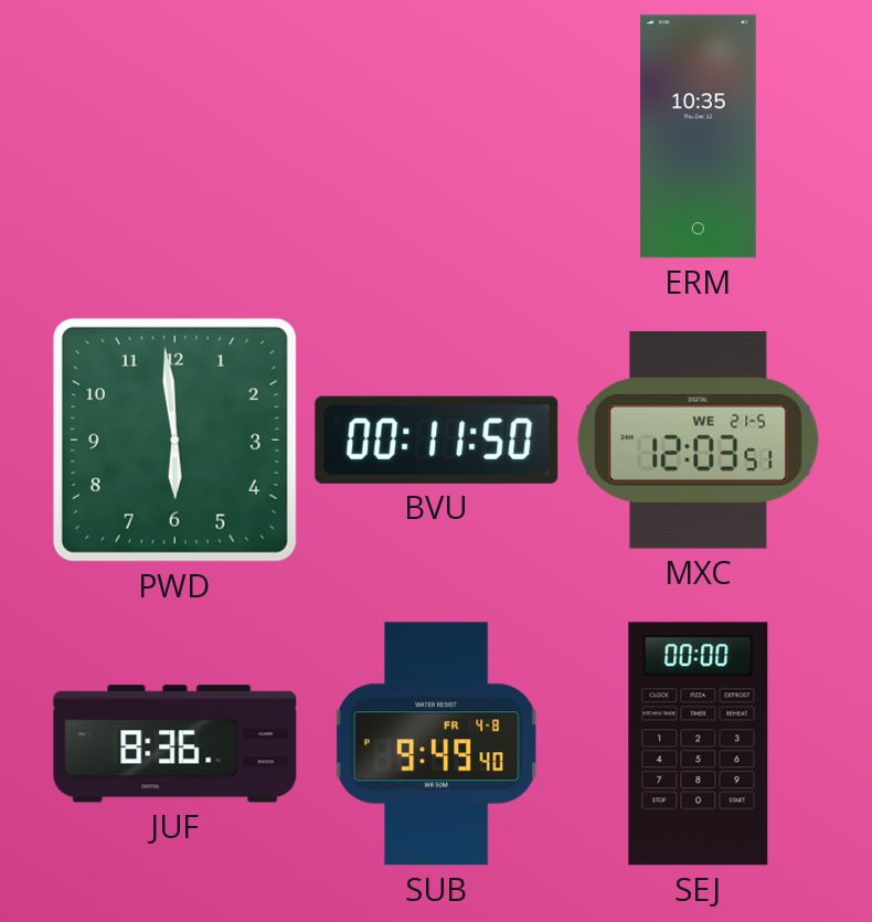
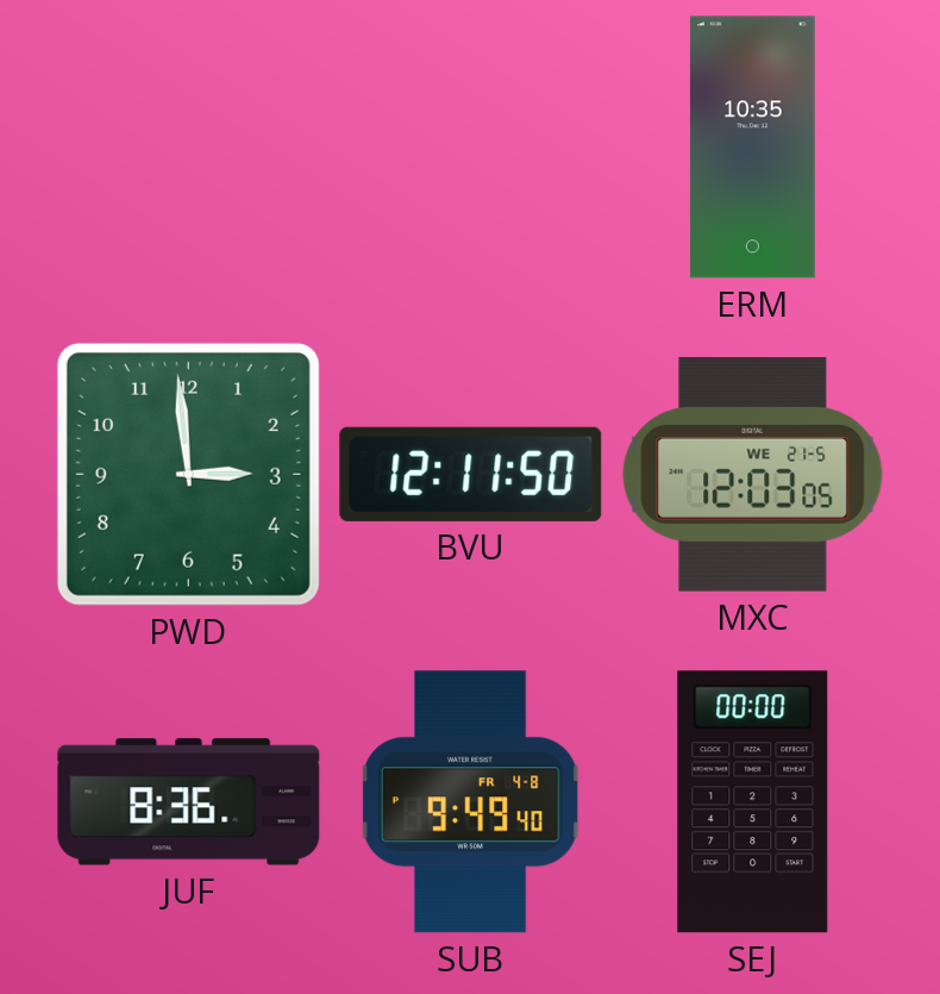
PWD: 5:59 -> 2:59 (188, 474)
BVU: 00:11 -> 12:11 (471, 474)
MXC: 12:03:51 -> 12:03:05 (753, 474)
